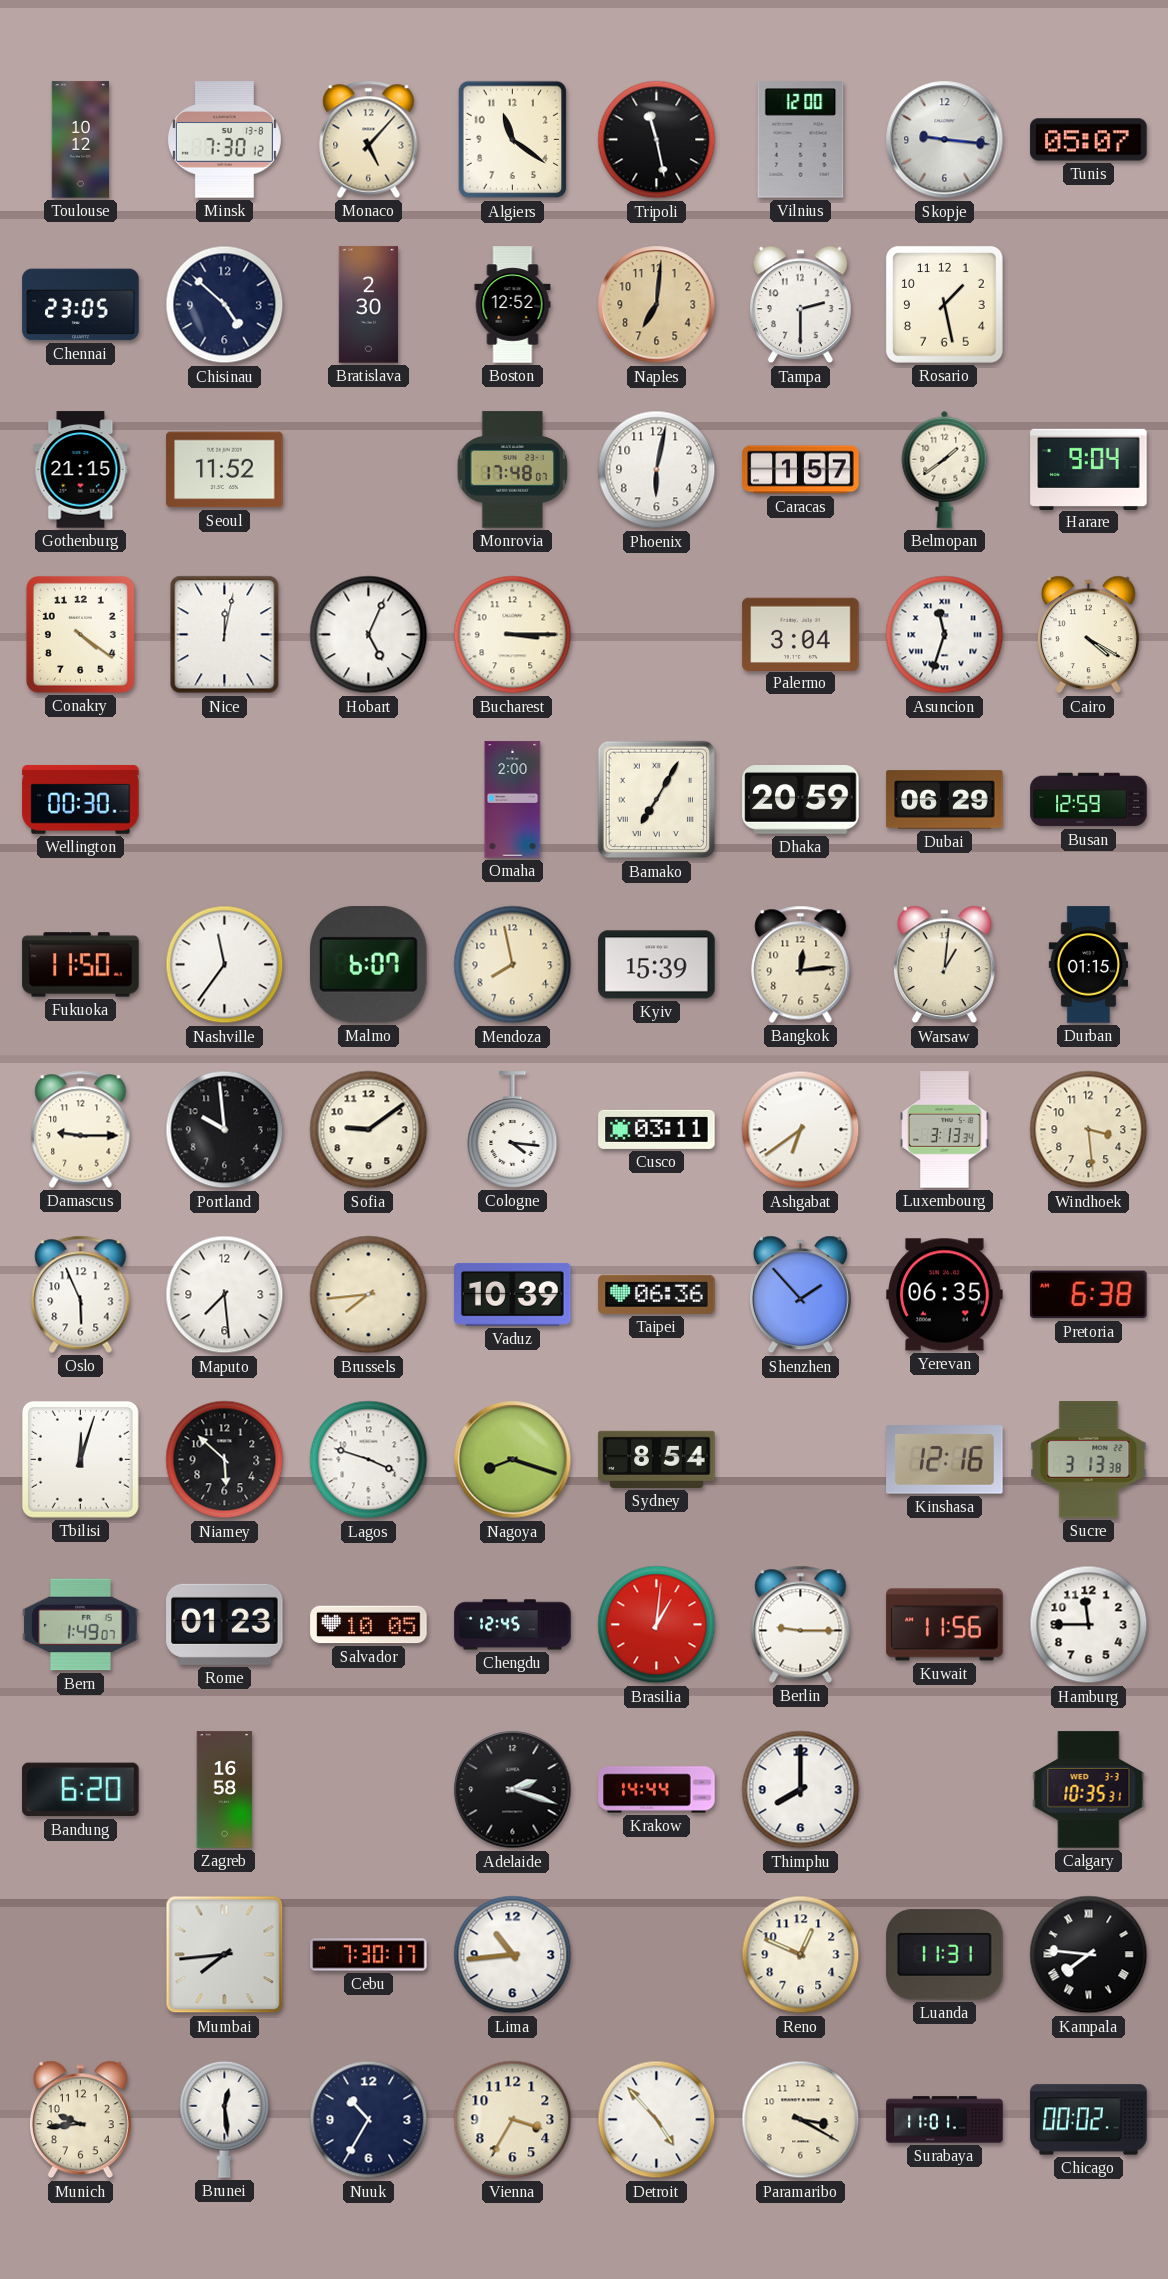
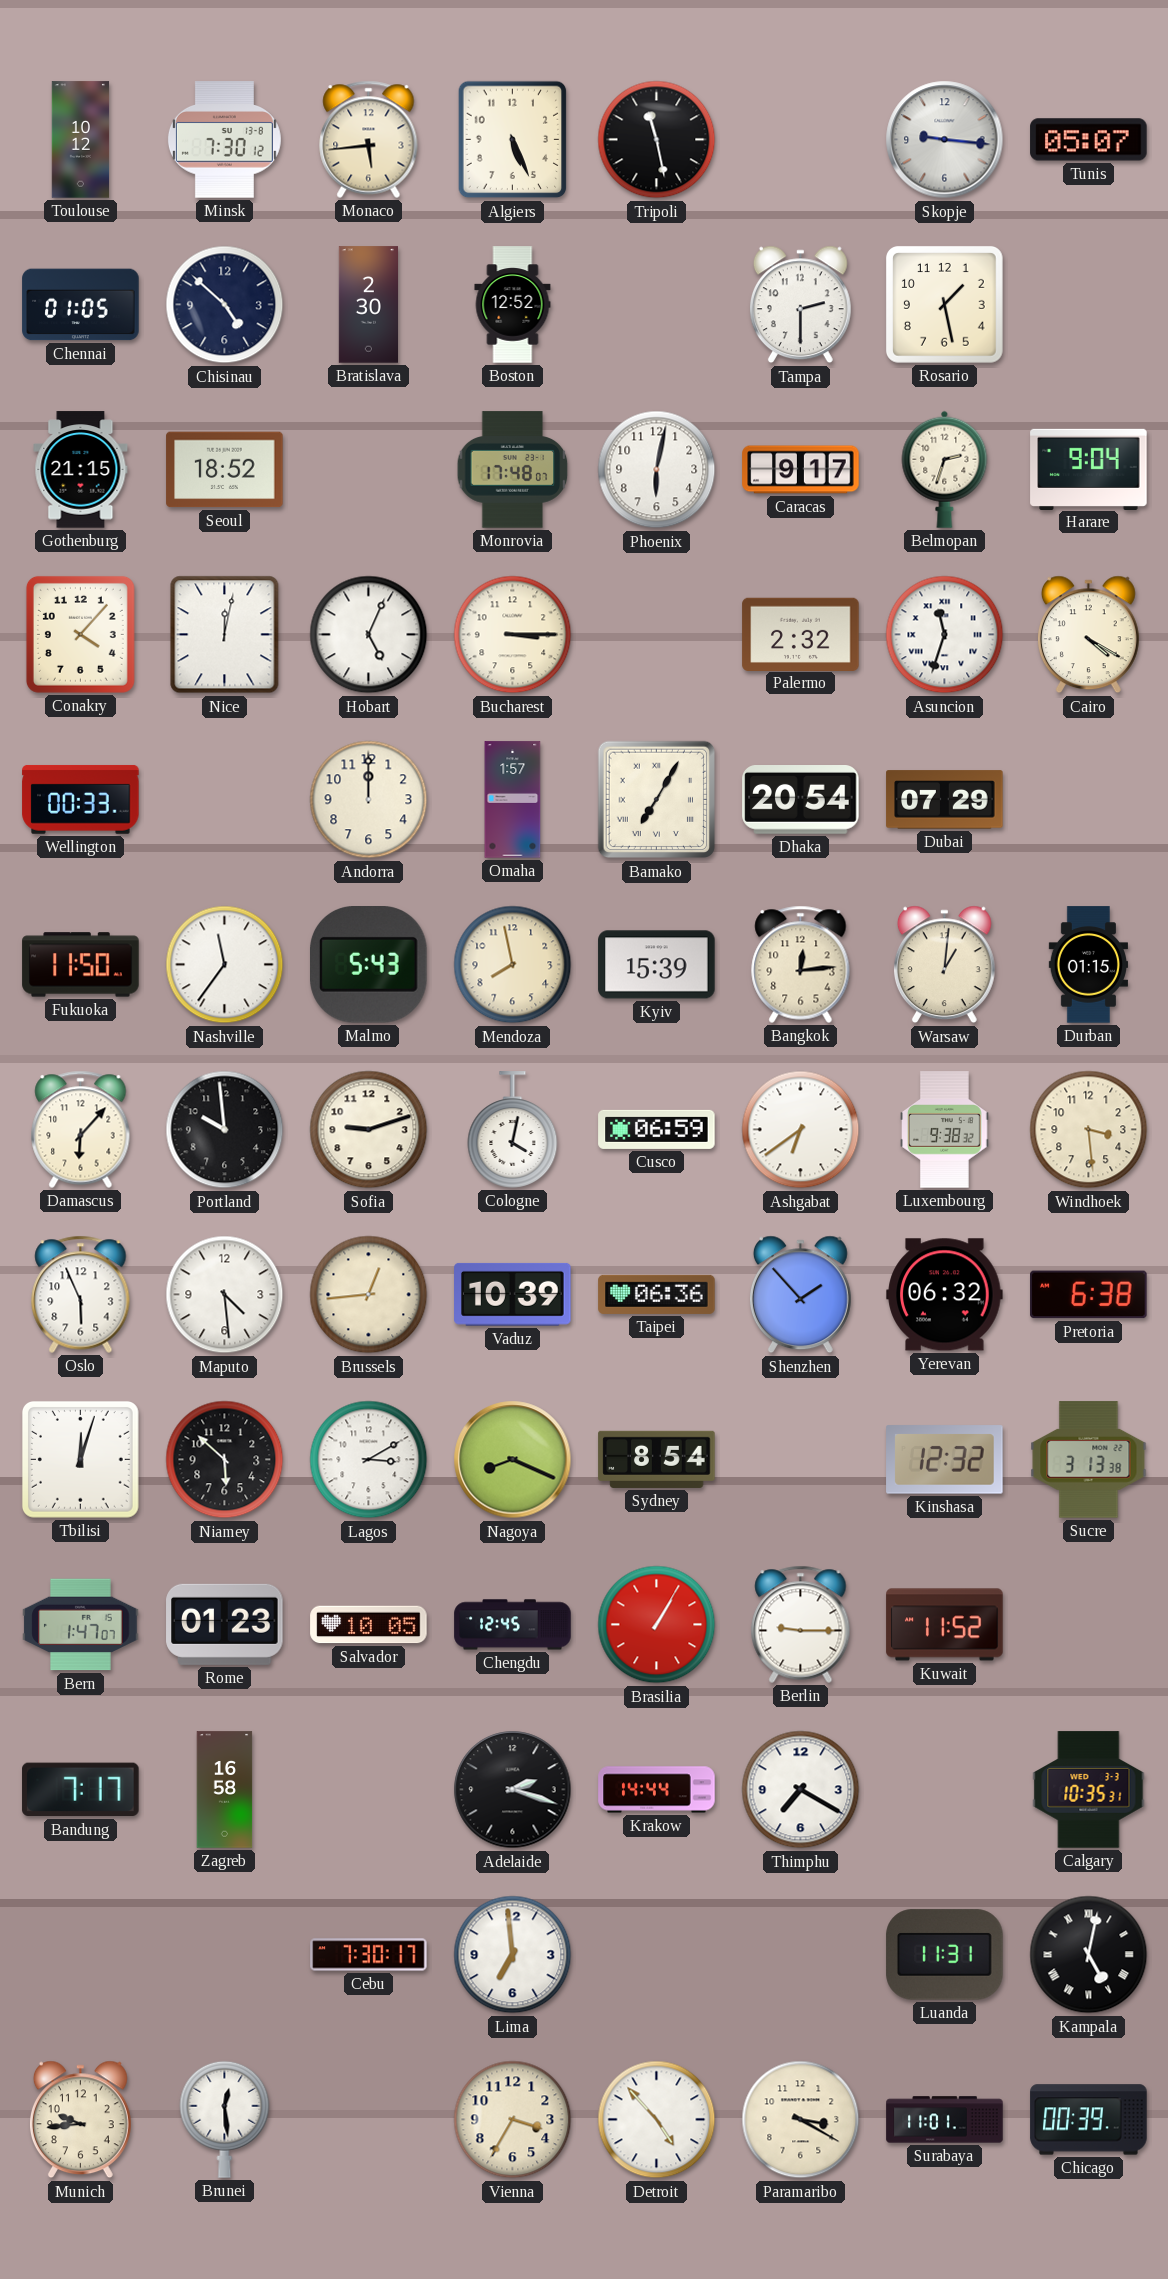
Monaco: 5:07 -> 5:44 (369, 139)
Algiers: 11:21 -> 5:26 (513, 140)
Vilnius: 12:00 -> none (801, 140)
Chennai: 23:05 -> 01:05 (81, 305)
Naples: 7:01 -> none (657, 305)
Seoul: 11:52 -> 18:52 (225, 470)
Caracas: 1:57 -> 9:17 (801, 470)
Belmopan: 1:39 -> 2:33 (945, 469)
Conakry: 4:21 -> 4:07 (80, 634)
Palermo: 3:04 -> 2:32 (801, 634)
Wellington: 00:30 -> 00:33 (81, 799)
Andorra: none -> 12:00 (369, 800)
Omaha: 2:00 -> 1:57 (513, 800)
Dhaka: 20:59 -> 20:54 (801, 800)
Dubai: 06:29 -> 07:29 (945, 800)
Busan: 12:59 -> none (1089, 800)
Malmo: 6:07 -> 5:43 (369, 965)
Damascus: 9:15 -> 6:07 (81, 1129)
Sofia: 9:09 -> 9:12 (369, 1130)
Cologne: 4:16 -> 4:02 (513, 1130)
Cusco: 03:11 -> 06:59 (657, 1129)
Luxembourg: 3:13 -> 9:38 (945, 1130)
Maputo: 7:29 -> 4:29 (225, 1295)
Brussels: 7:44 -> 12:44 (369, 1295)
Yerevan: 06:35 -> 06:32 (945, 1295)
Lagos: 3:48 -> 3:10 (369, 1460)
Nagoya: 8:18 -> 8:19 (513, 1460)
Kinshasa: 12:16 -> 12:32 (945, 1460)
Bern: 1:49 -> 1:47 (81, 1625)
Brasilia: 1:01 -> 1:05 (657, 1625)
Kuwait: 11:56 -> 11:52 (945, 1625)
Hamburg: 11:45 -> none (1089, 1625)
Bandung: 6:20 -> 7:17 (81, 1790)
Thimphu: 8:00 -> 7:20 (801, 1790)
Mumbai: 7:44 -> none (225, 1955)
Lima: 10:44 -> 6:59 (513, 1955)
Reno: 12:49 -> none (801, 1955)
Kampala: 7:46 -> 5:02 (1089, 1955)
Nuuk: 10:35 -> none (369, 2120)
Chicago: 00:02 -> 00:39 (1089, 2120)
